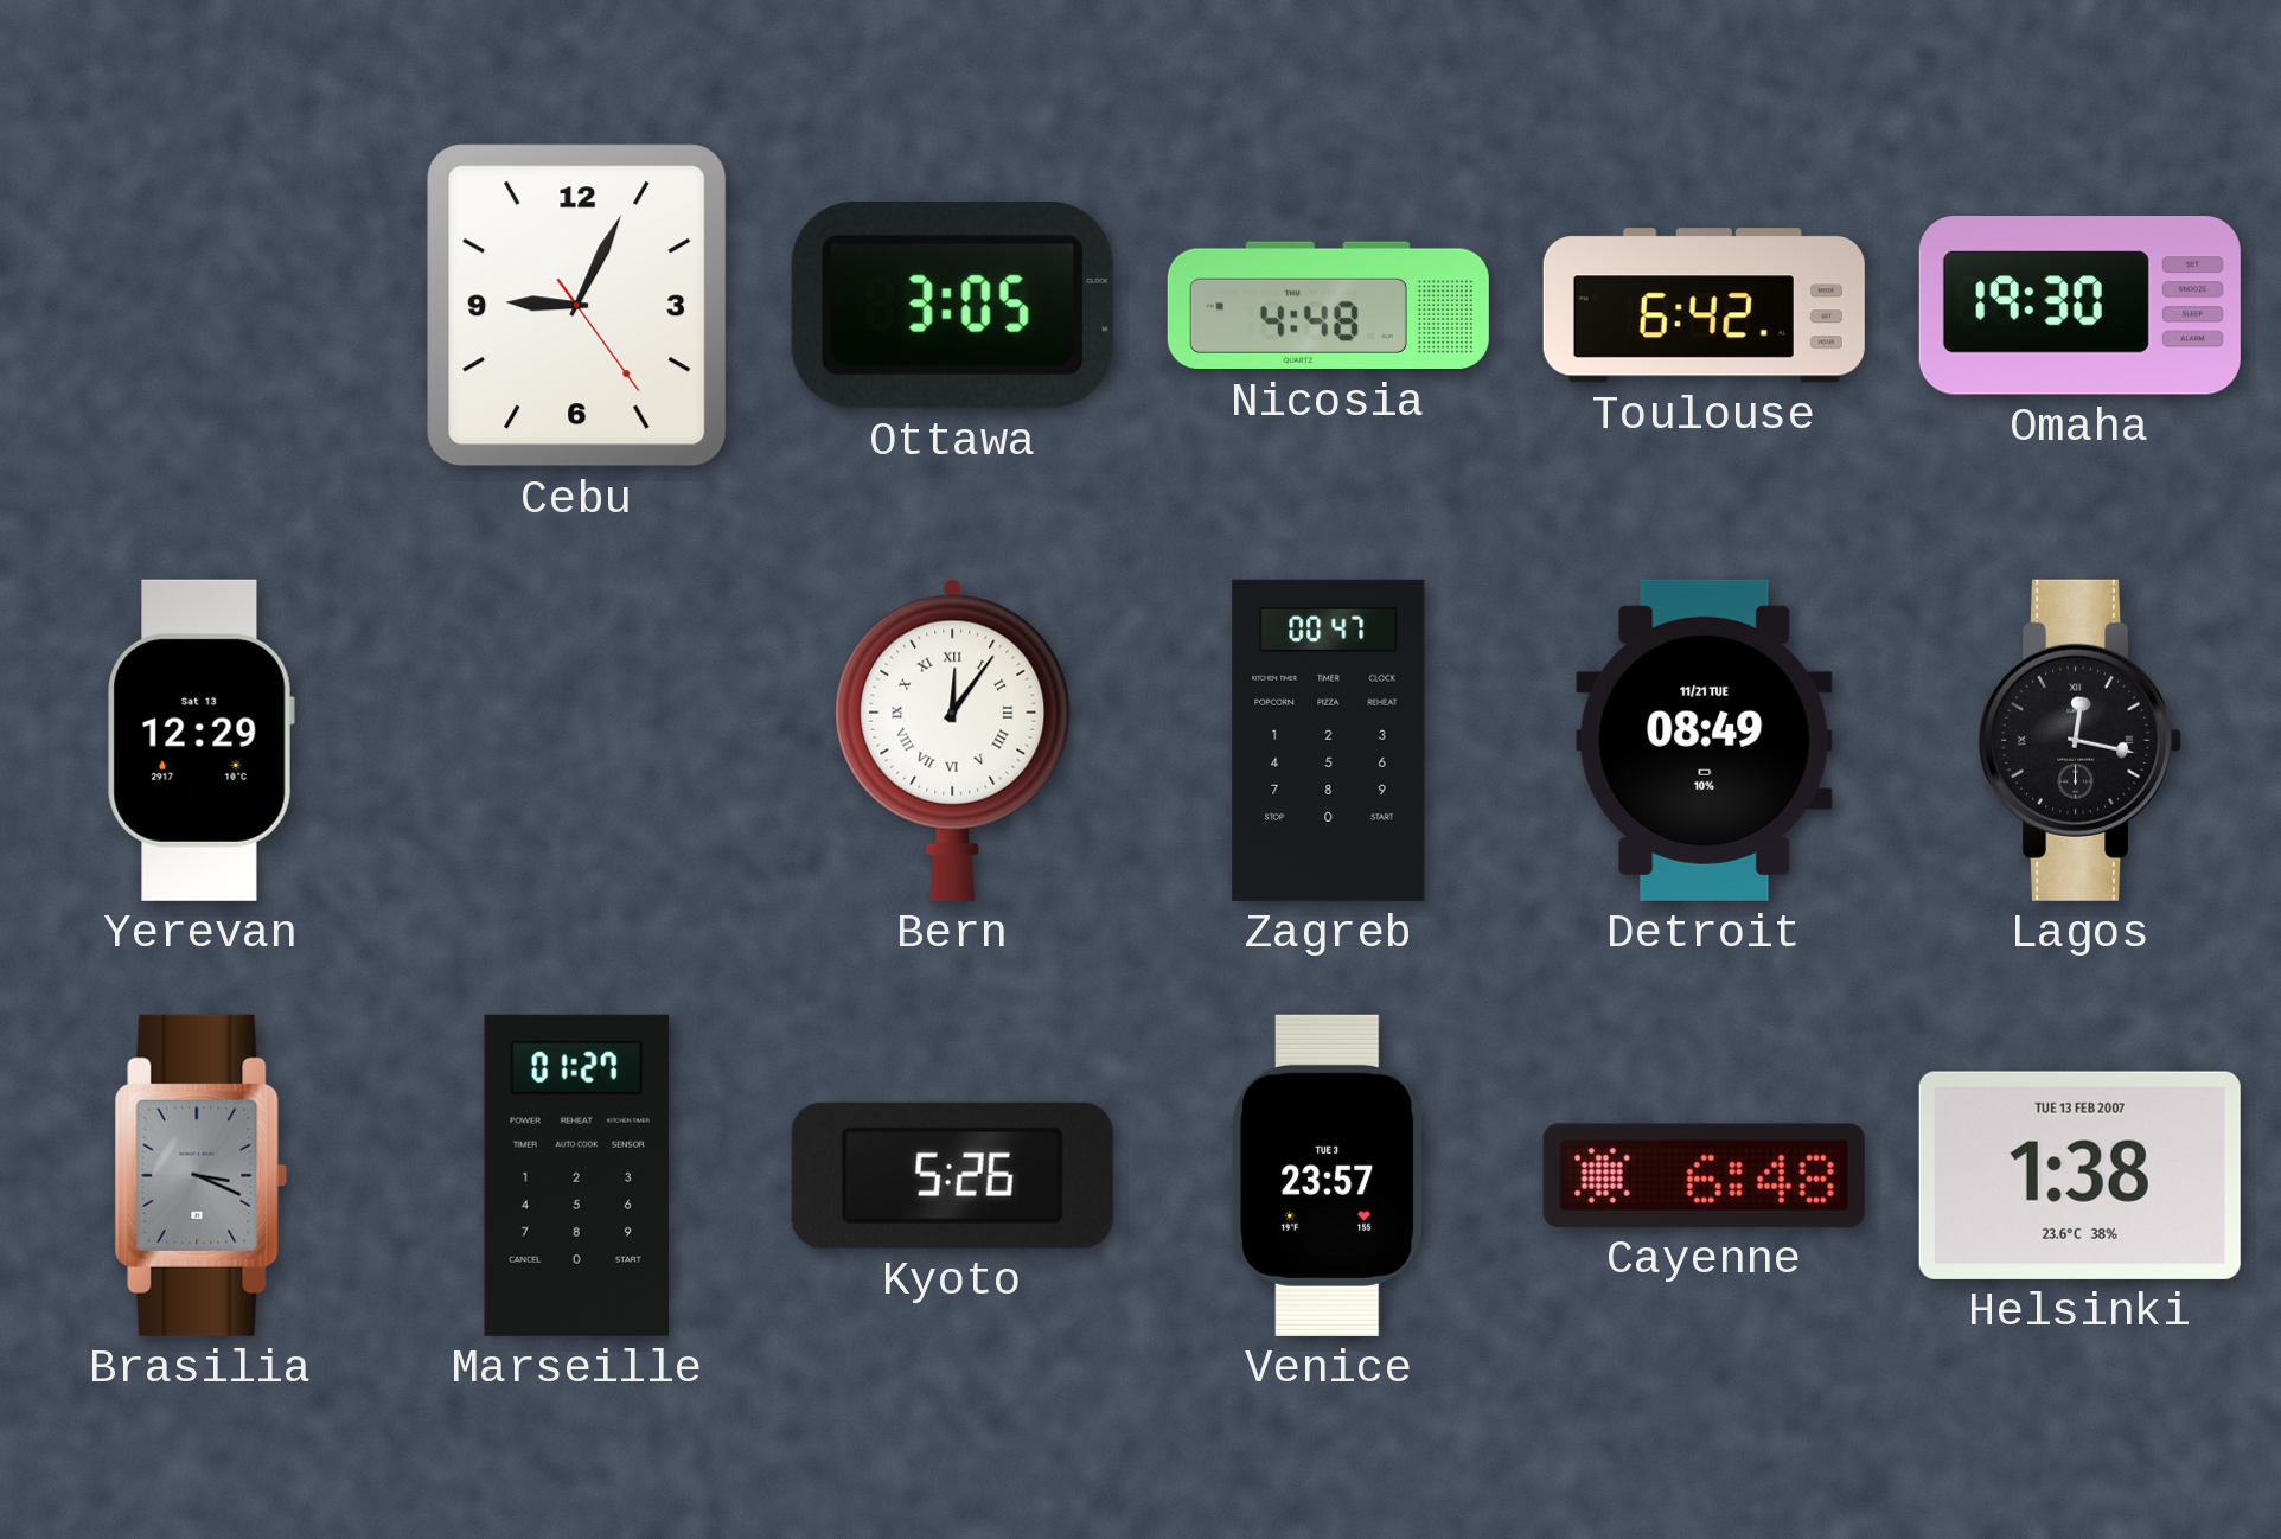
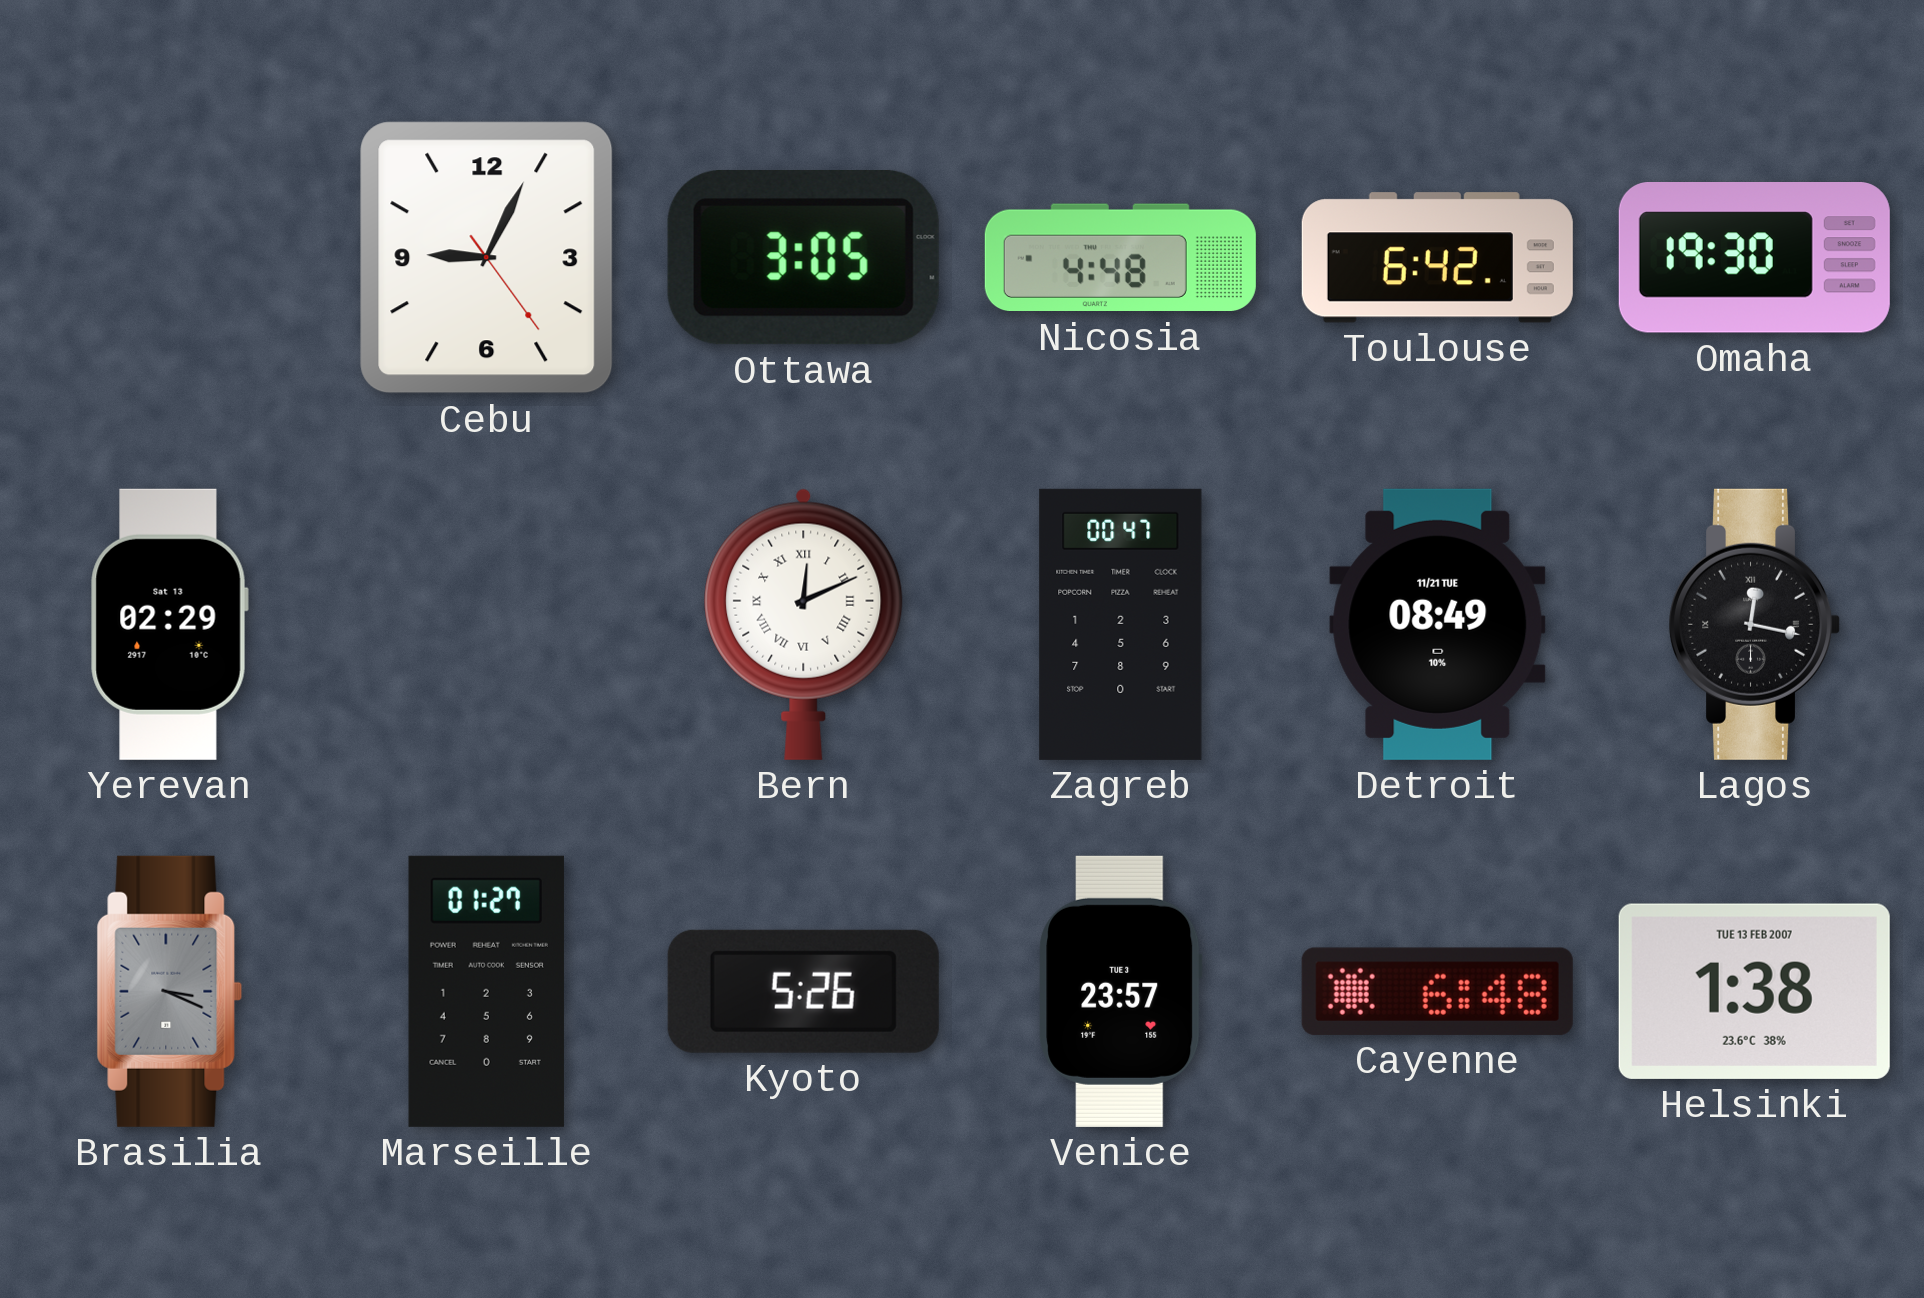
Yerevan: 12:29 -> 02:29 (169, 624)
Bern: 12:06 -> 12:11 (804, 624)
